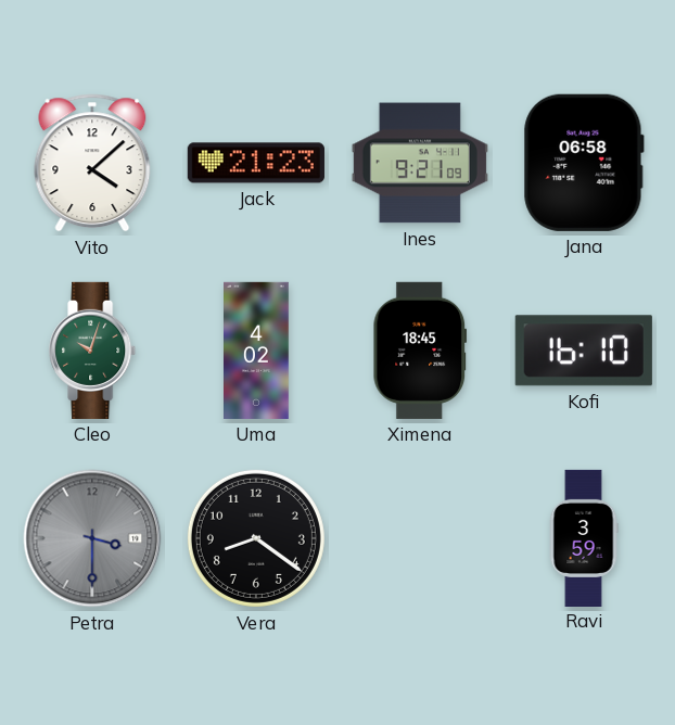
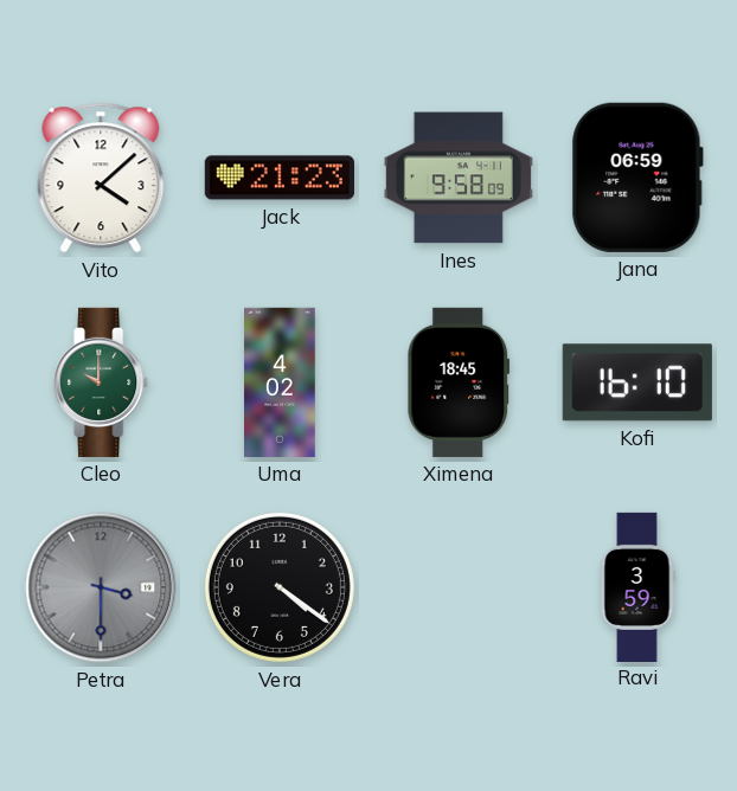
Ines: 9:21 -> 9:58 (459, 178)
Jana: 06:58 -> 06:59 (637, 178)
Cleo: 10:03 -> 10:00 (102, 382)
Vera: 8:21 -> 4:21 (280, 587)
